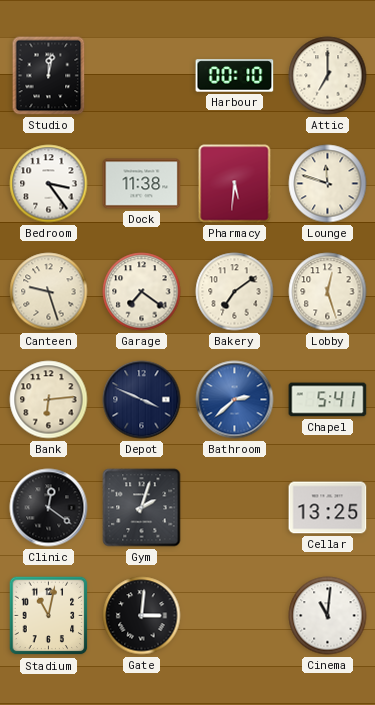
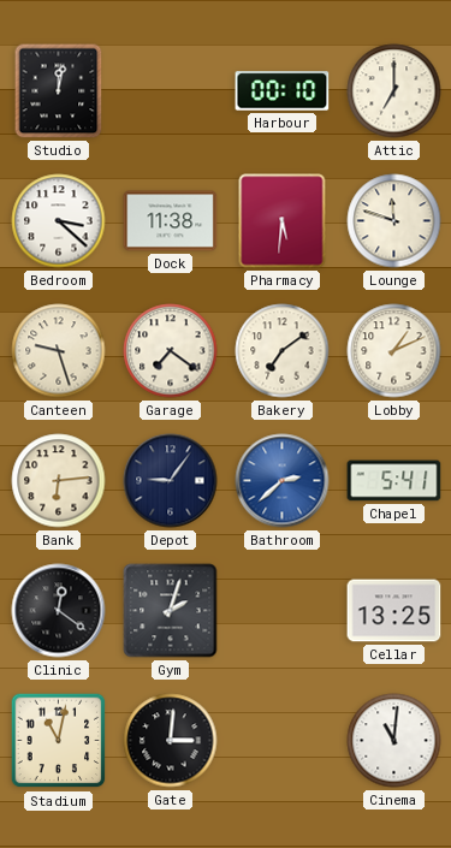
Bedroom: 3:24 -> 3:22 (59, 221)
Lobby: 12:27 -> 1:11 (394, 351)
Depot: 3:49 -> 9:06 (171, 481)
